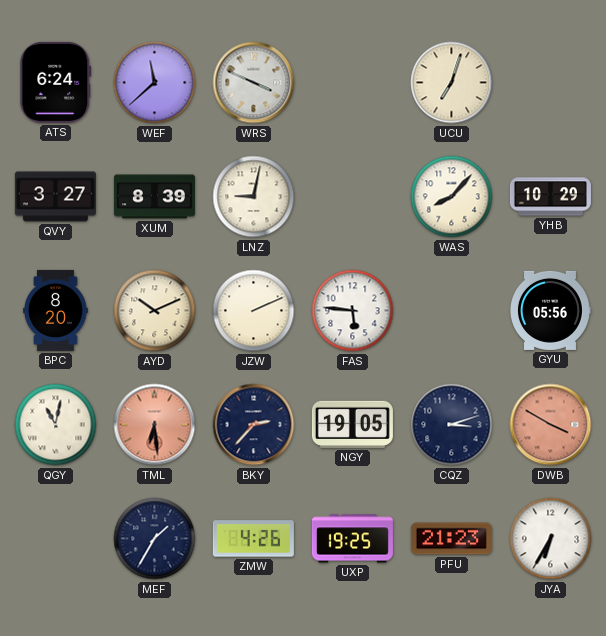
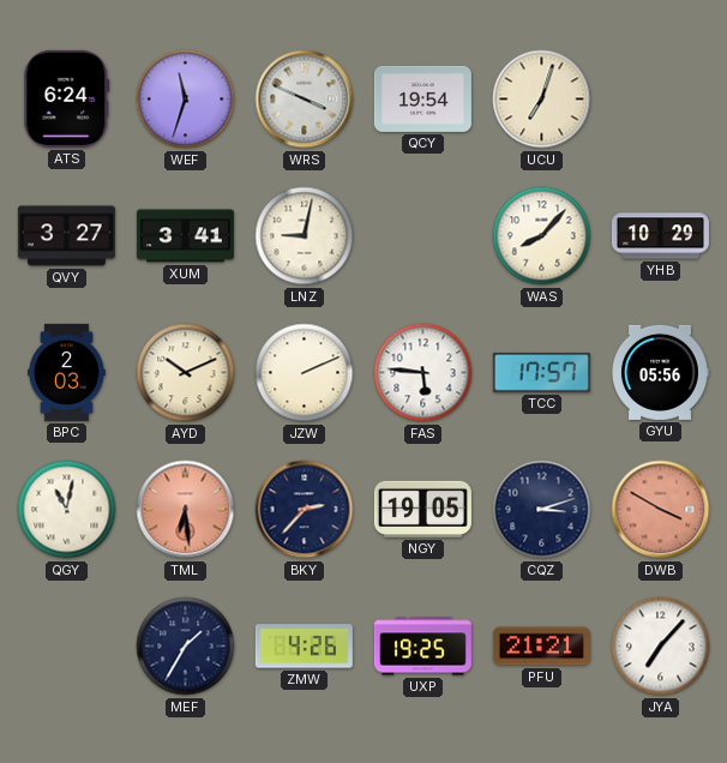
WEF: 11:38 -> 11:33 (186, 100)
QCY: none -> 19:54 (422, 98)
XUM: 8:39 -> 3:41 (185, 236)
BPC: 8:20 -> 2:03 (67, 372)
TCC: none -> 17:57 (541, 372)
PFU: 21:23 -> 21:21 (541, 647)
JYA: 6:35 -> 7:07 (661, 647)
